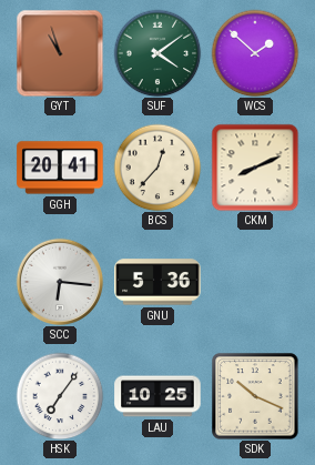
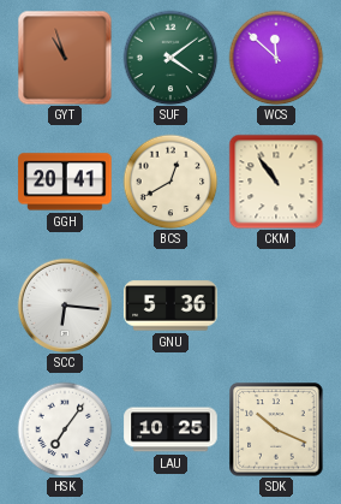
WCS: 1:52 -> 11:52 (276, 58)
BCS: 12:37 -> 12:40 (170, 182)
CKM: 8:11 -> 10:54 (276, 182)
